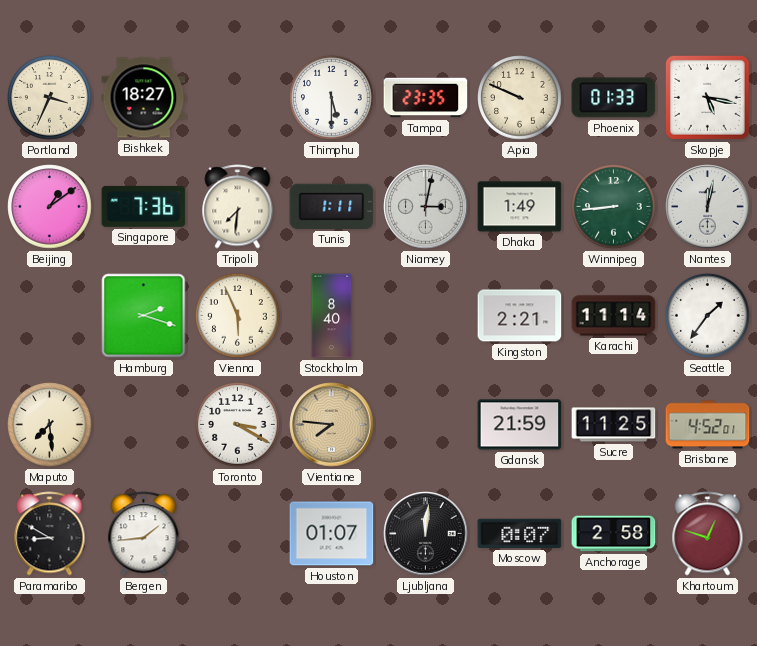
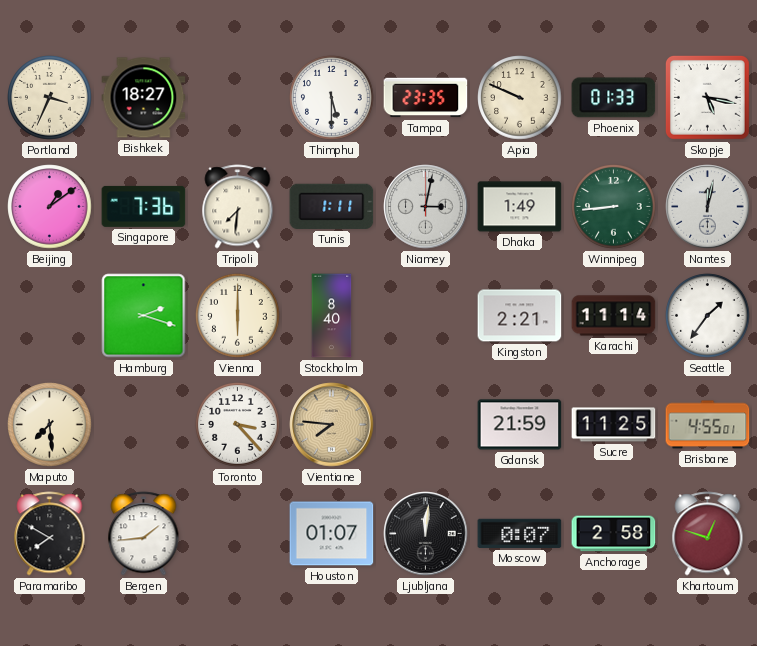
Vienna: 5:56 -> 6:00 (238, 316)
Toronto: 3:20 -> 3:23 (238, 425)
Brisbane: 4:52 -> 4:55 (708, 425)
Paramaribo: 8:50 -> 7:50 (50, 534)
